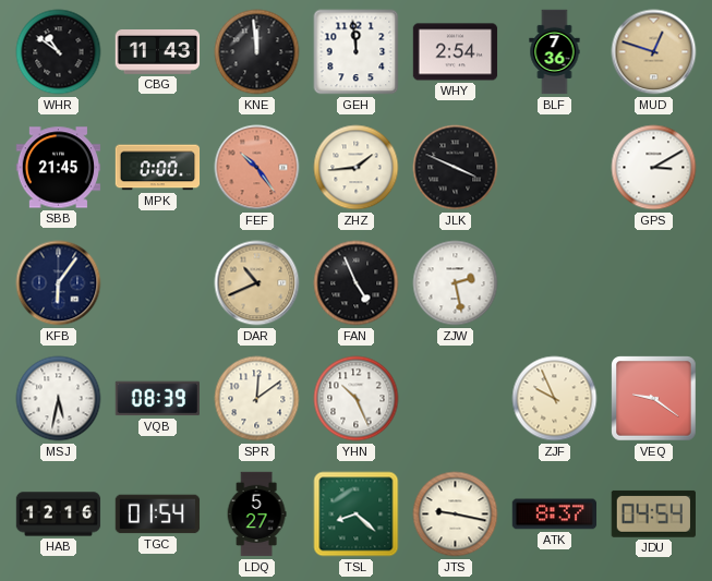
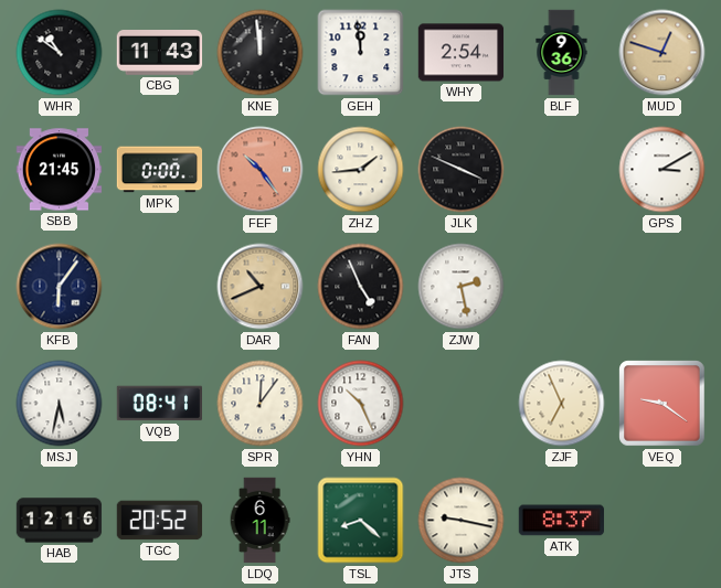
BLF: 7:36 -> 9:36 (562, 53)
VQB: 08:39 -> 08:41 (159, 404)
SPR: 12:09 -> 12:06 (261, 404)
ZJF: 9:56 -> 6:56 (562, 404)
TGC: 01:54 -> 20:52 (160, 521)
LDQ: 5:27 -> 6:11 (259, 521)
JDU: 04:54 -> none (653, 513)
